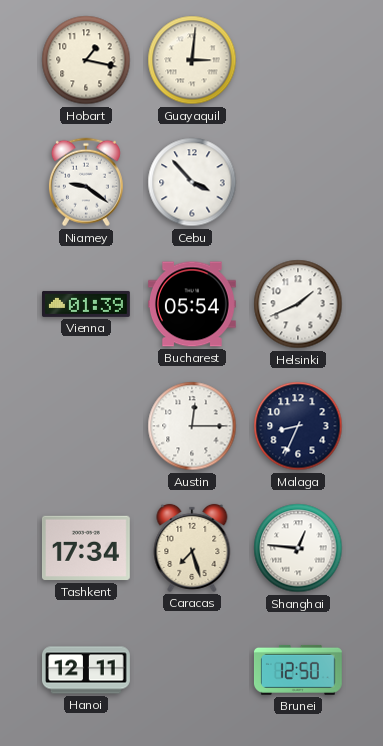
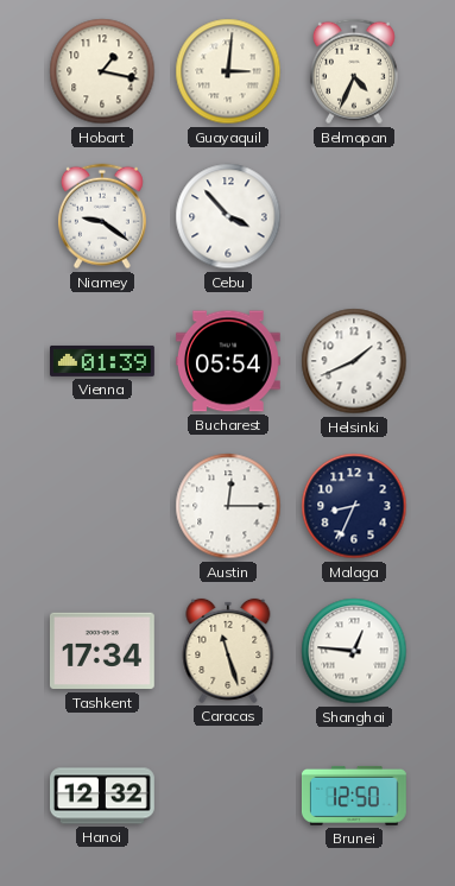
Belmopan: none -> 4:34 (354, 71)
Caracas: 7:27 -> 11:27 (228, 651)
Hanoi: 12:11 -> 12:32 (103, 796)
